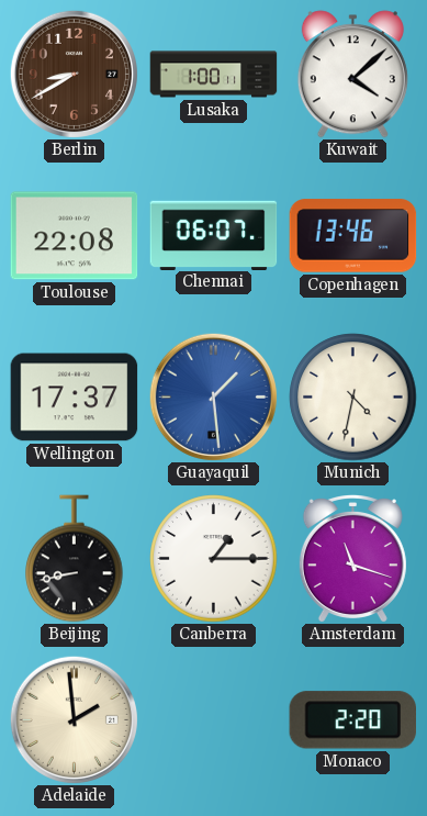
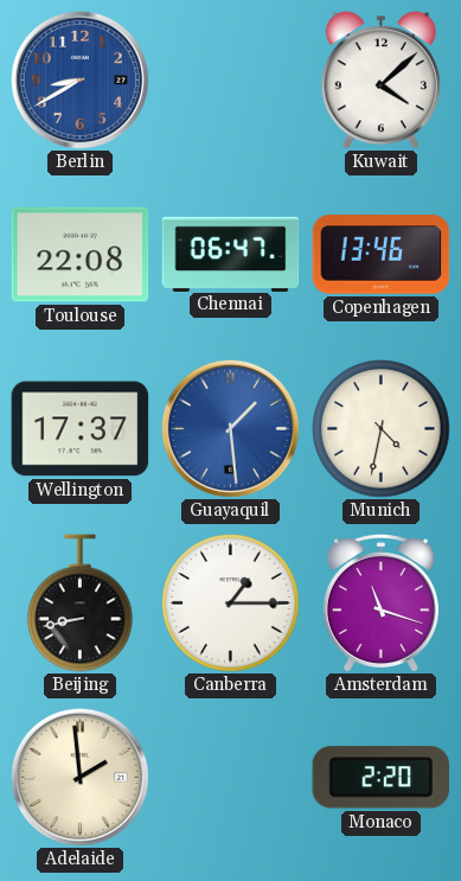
Berlin dial: brown -> blue (79, 79)
Lusaka: 1:00 -> none (214, 75)
Chennai: 06:07 -> 06:47 (231, 254)
